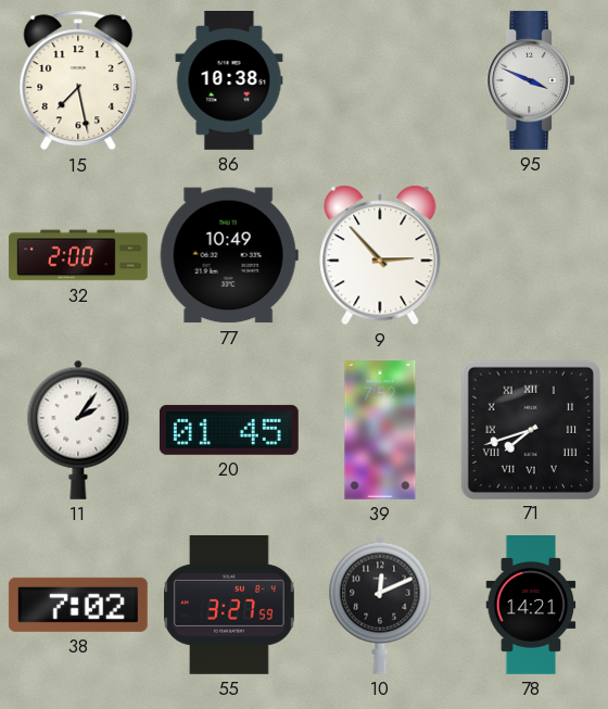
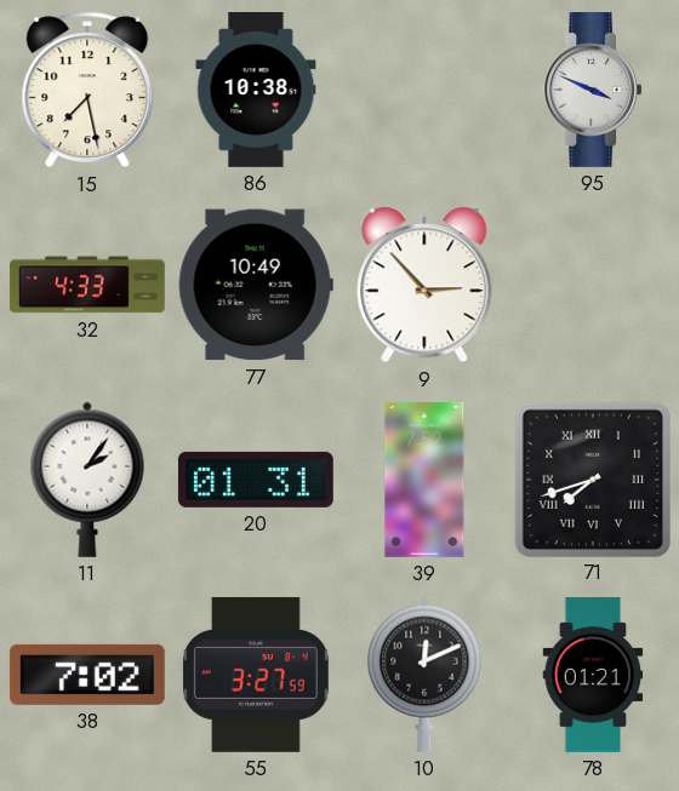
32: 2:00 -> 4:33 (87, 285)
20: 01:45 -> 01:31 (256, 480)
78: 14:21 -> 01:21 (593, 676)
